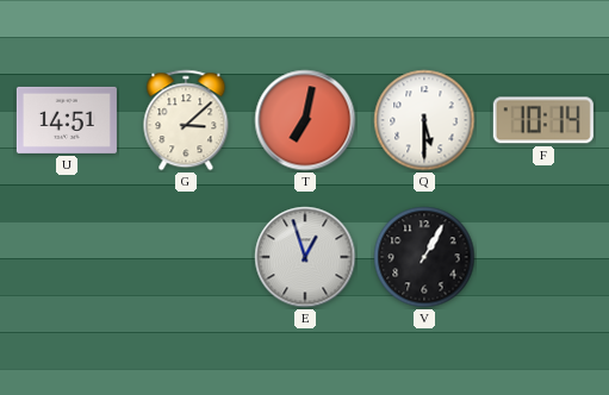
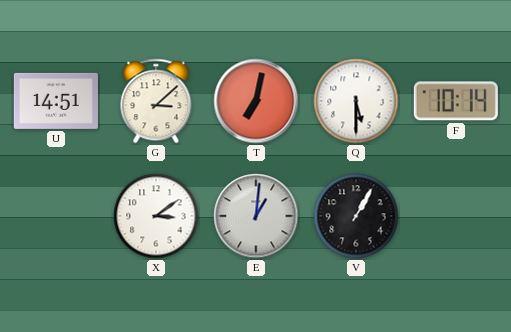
X: none -> 3:09 (156, 216)
E: 12:57 -> 1:01 (256, 216)
